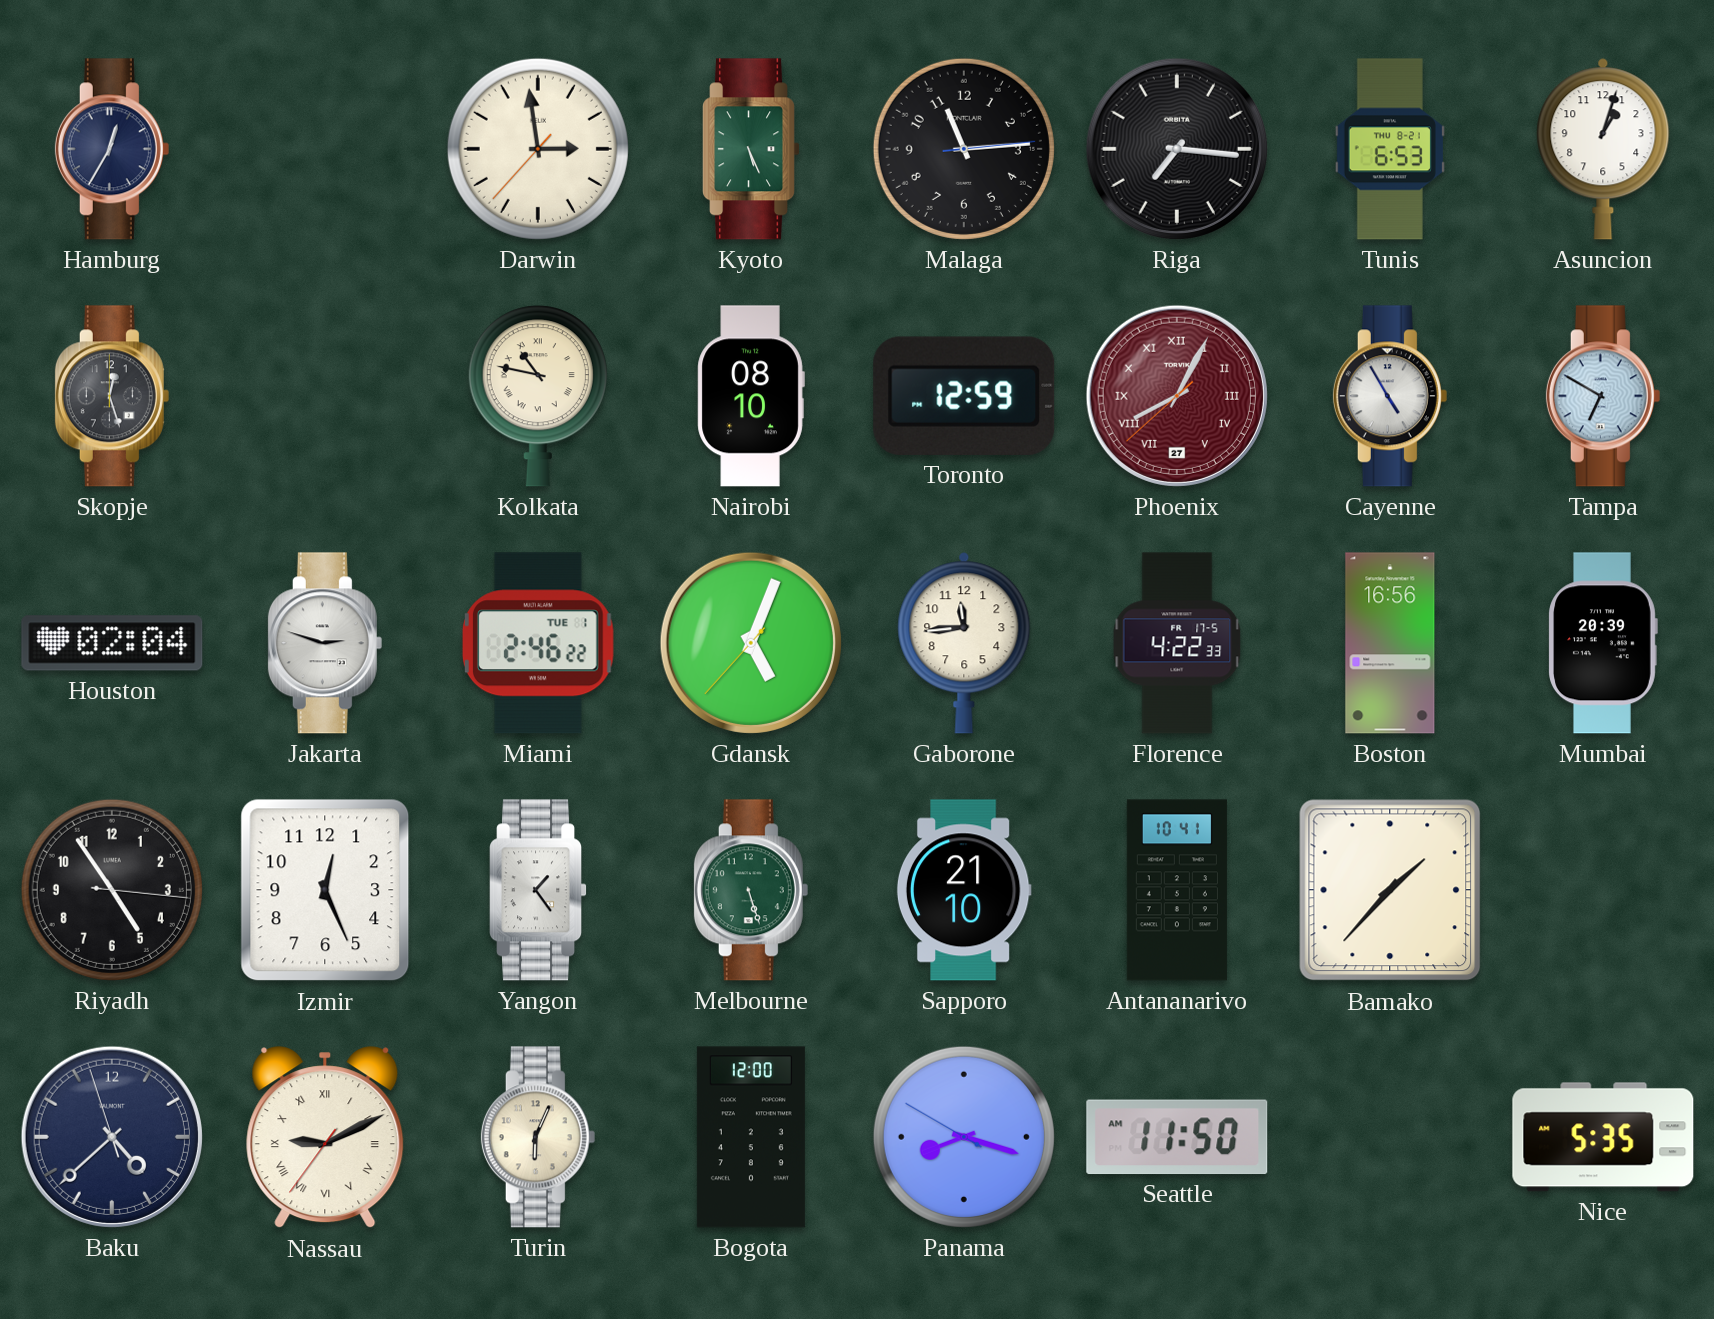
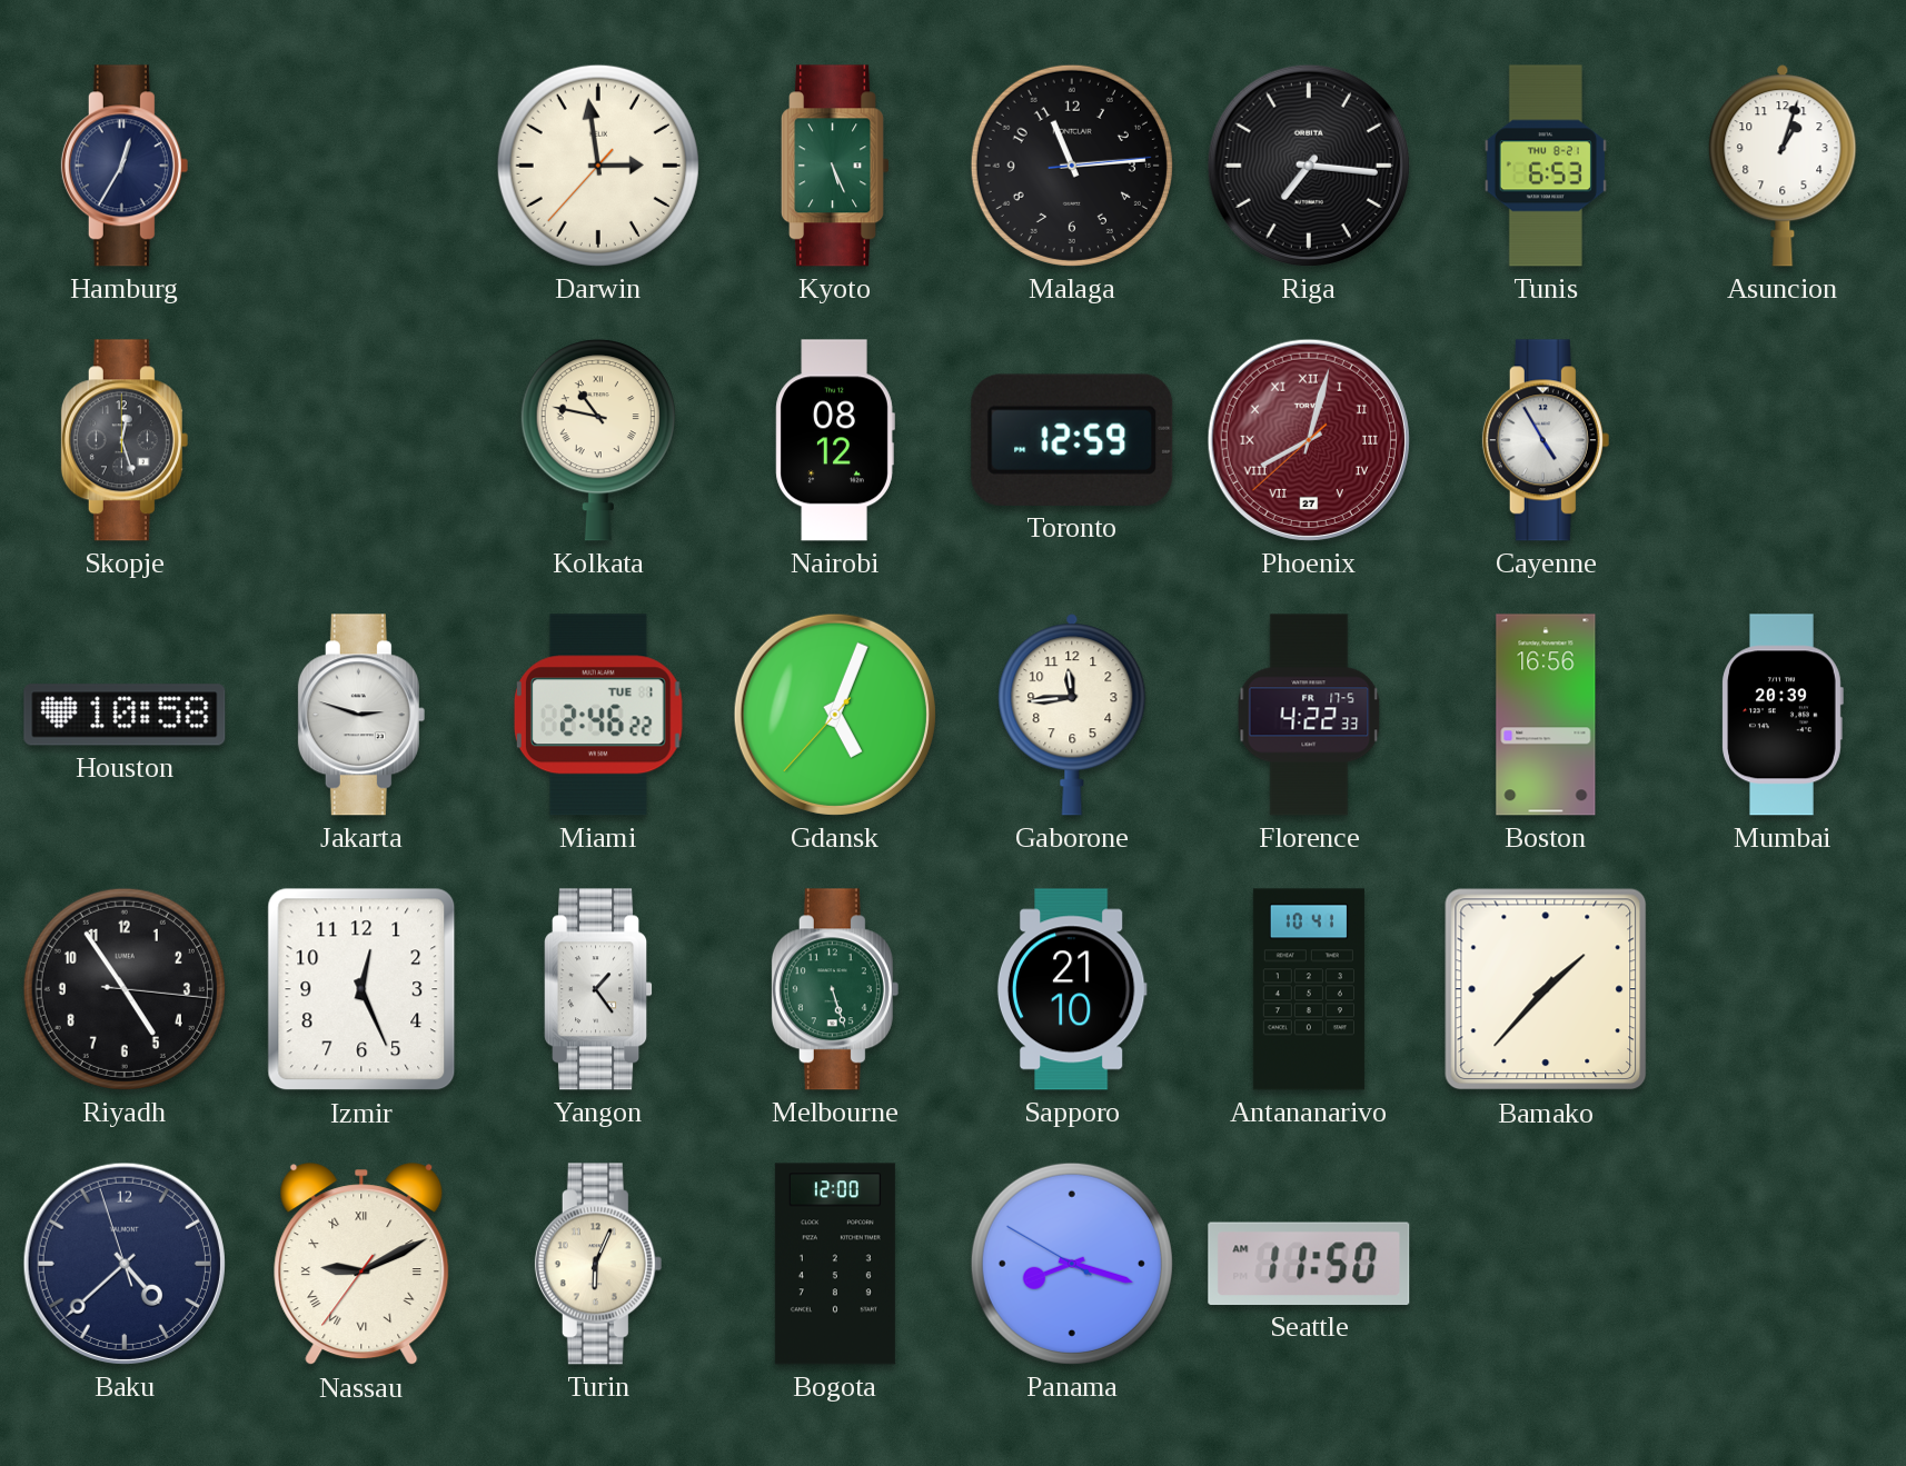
Nairobi: 08:10 -> 08:12 (835, 440)
Phoenix: 8:04 -> 8:02 (1309, 440)
Tampa: 6:50 -> none (1603, 396)
Houston: 02:04 -> 10:58 (125, 715)
Nice: 5:35 -> none (1603, 1137)
